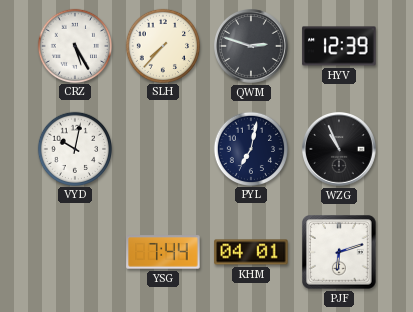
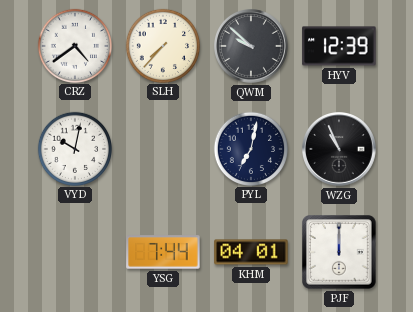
CRZ: 5:25 -> 4:39 (74, 45)
QWM: 2:48 -> 9:52 (252, 47)
PJF: 6:12 -> 12:00 (339, 252)
